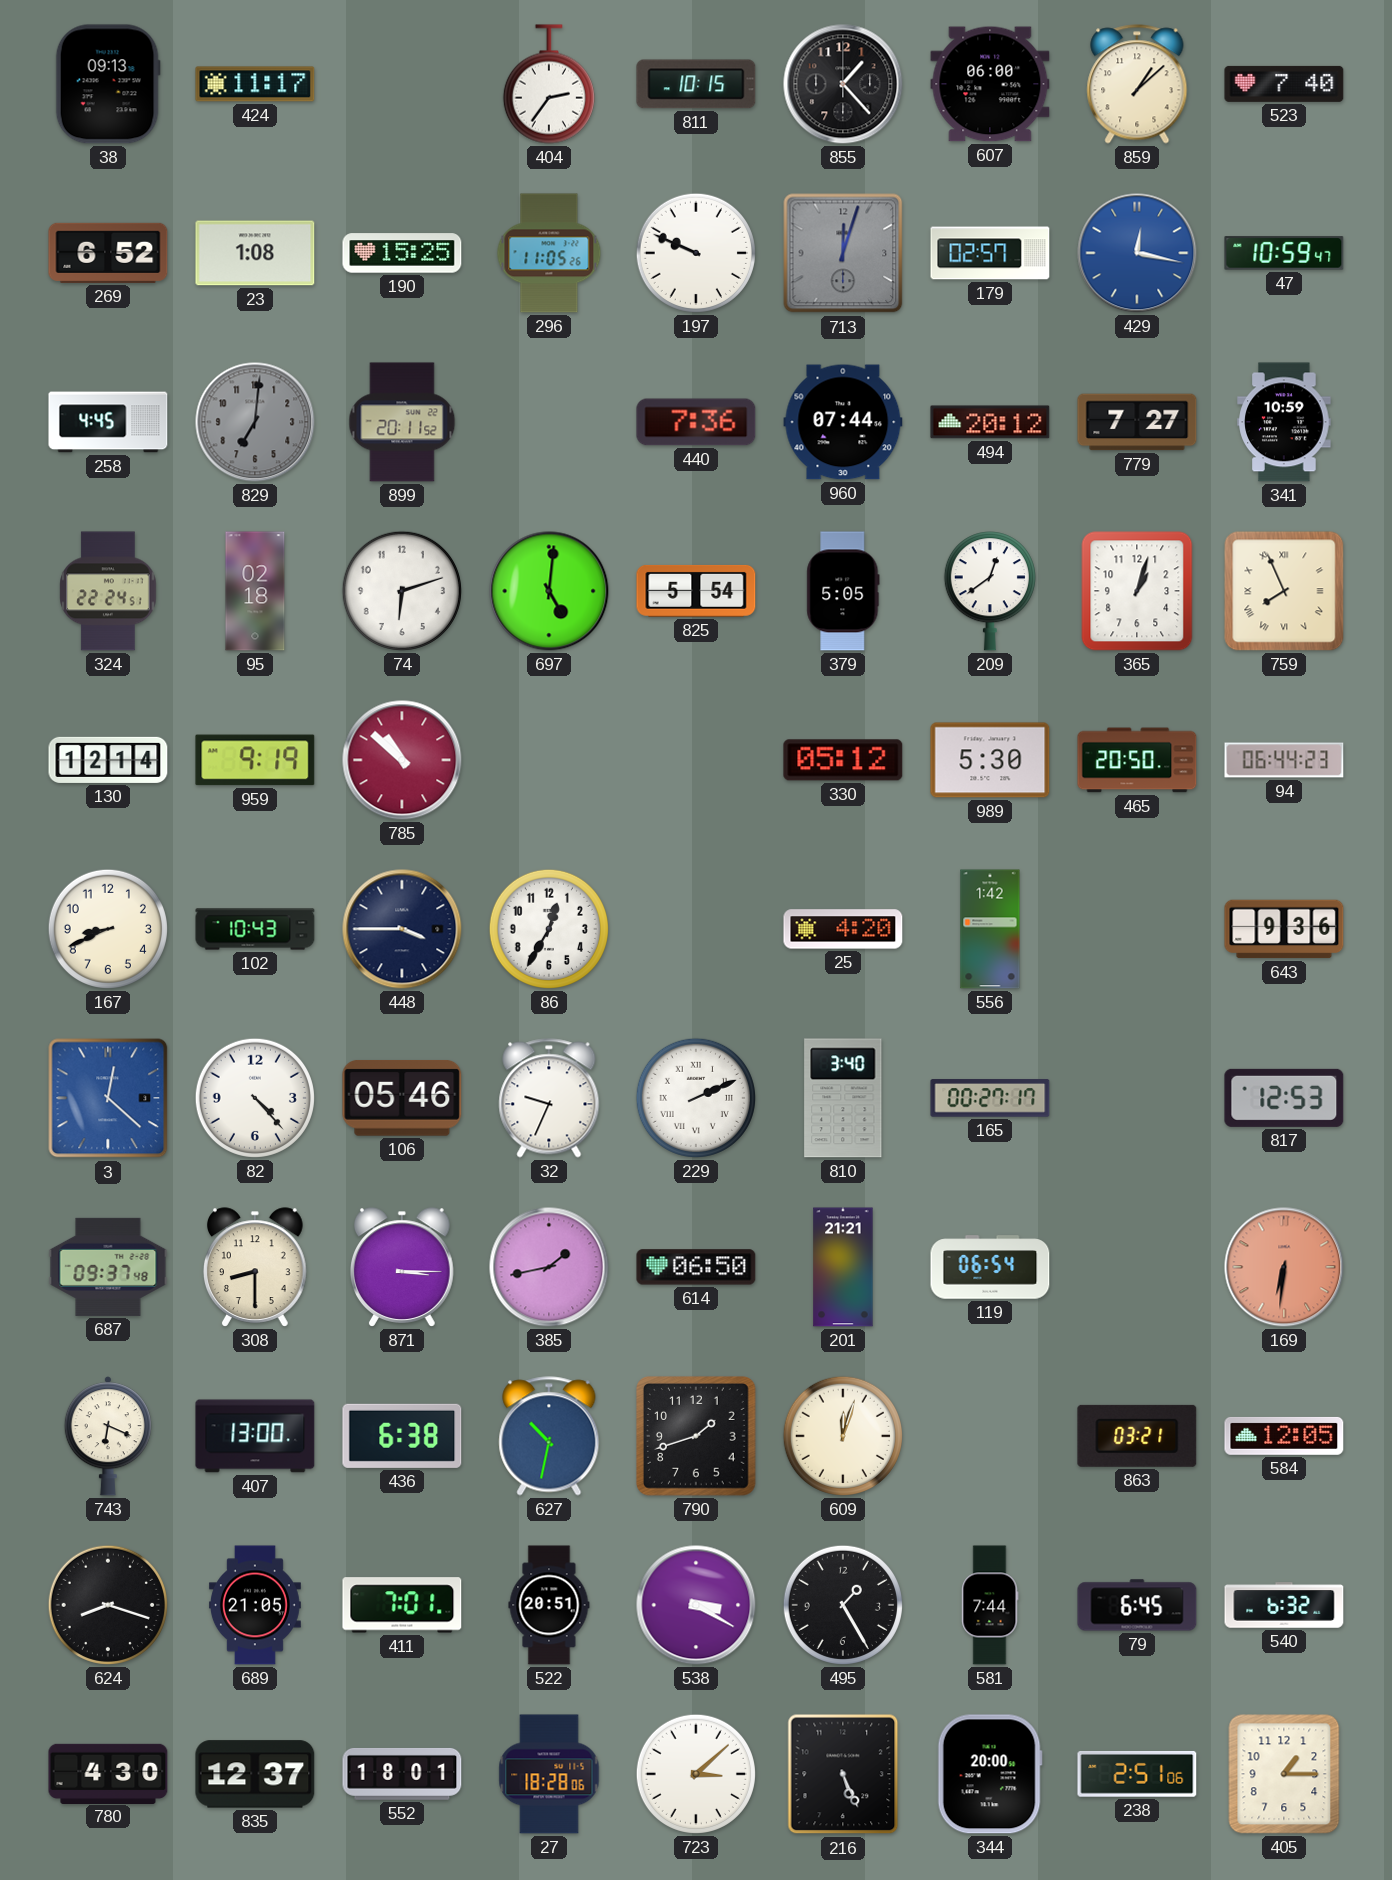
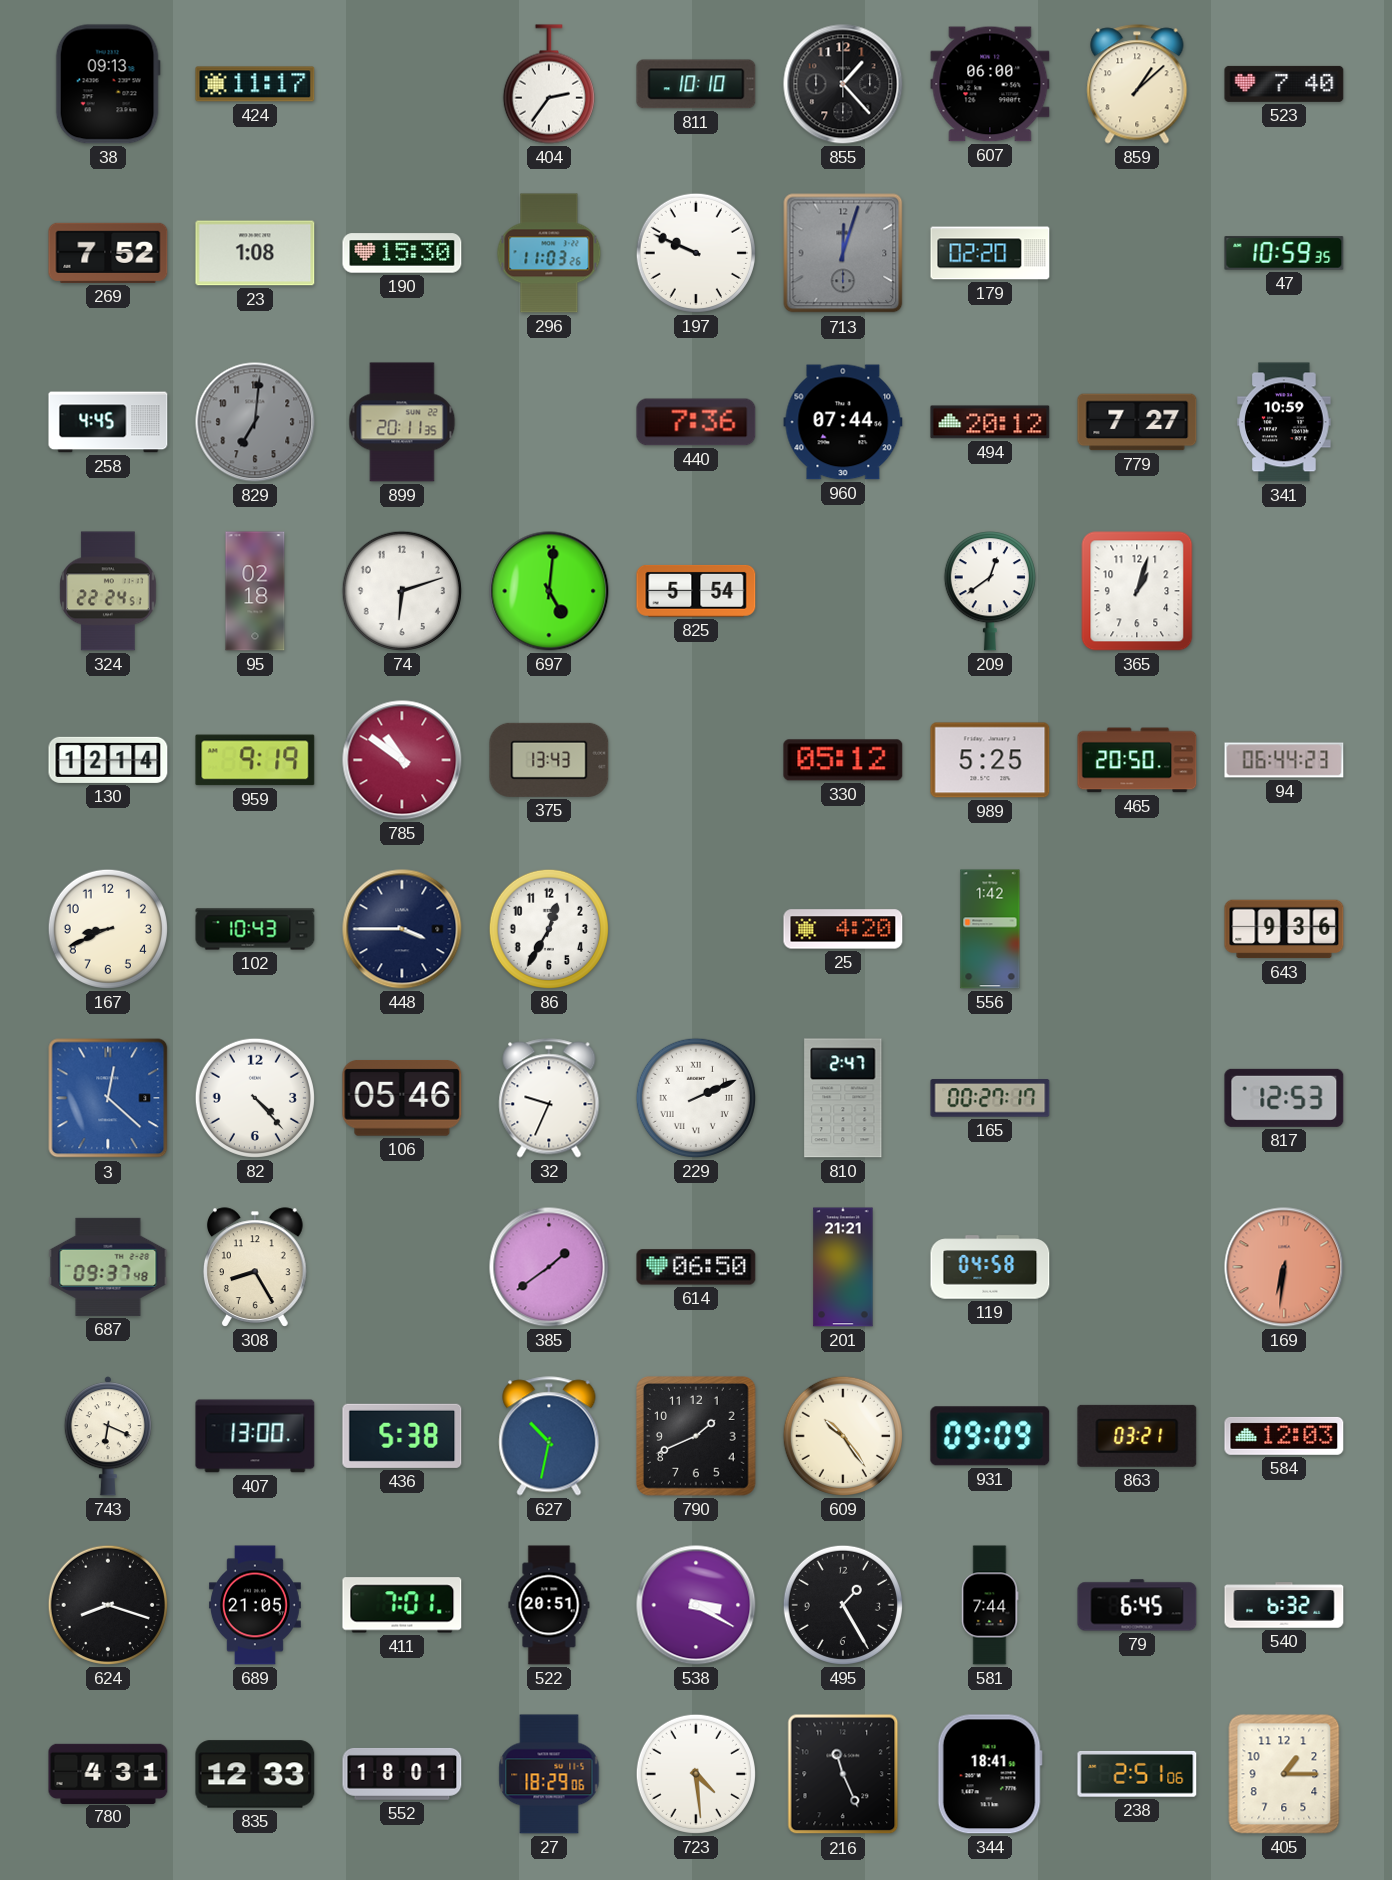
811: 10:15 -> 10:10 (696, 84)
269: 6:52 -> 7:52 (108, 253)
190: 15:25 -> 15:30 (402, 253)
296: 11:05 -> 11:03 (549, 253)
179: 02:57 -> 02:20 (990, 253)
429: 12:17 -> none (1137, 253)
47: 10:59:47 -> 10:59:35 (1284, 253)
899: 20:11:52 -> 20:11:35 (402, 422)
379: 5:05 -> none (843, 591)
759: 7:56 -> none (1284, 591)
785: 10:52 -> 10:51 (402, 760)
375: none -> 13:43 (549, 760)
989: 5:30 -> 5:25 (990, 760)
810: 3:40 -> 2:47 (843, 1098)
308: 8:30 -> 8:25 (256, 1267)
871: 3:15 -> none (403, 1267)
385: 1:43 -> 1:39 (549, 1267)
119: 06:54 -> 04:58 (990, 1267)
436: 6:38 -> 5:38 (402, 1436)
790: 1:42 -> 1:41 (697, 1437)
609: 12:03 -> 10:24 (843, 1436)
931: none -> 09:09 (990, 1436)
584: 12:05 -> 12:03 (1284, 1436)
780: 4:30 -> 4:31 (108, 1773)
835: 12:37 -> 12:33 (255, 1774)
27: 18:28 -> 18:29 (549, 1774)
723: 3:08 -> 4:29 (696, 1774)
216: 5:26 -> 11:26 (843, 1774)
344: 20:00 -> 18:41 (990, 1774)
